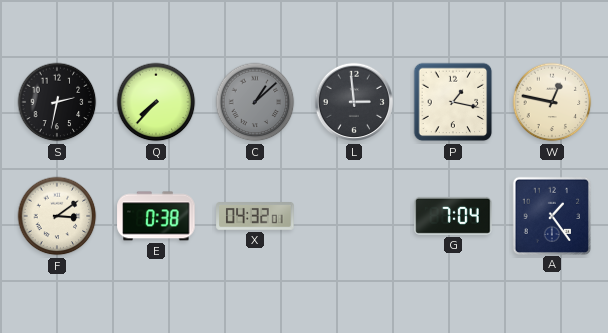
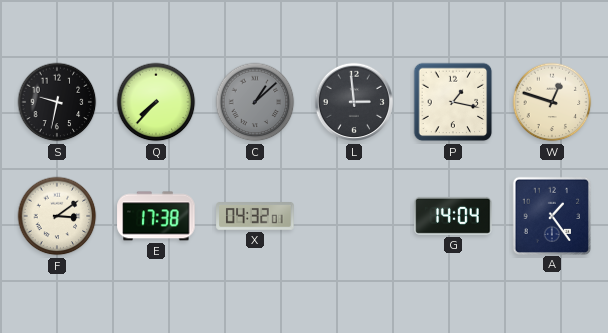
S: 2:32 -> 9:32 (57, 102)
W: 12:47 -> 12:48 (552, 102)
E: 0:38 -> 17:38 (156, 216)
G: 7:04 -> 14:04 (453, 216)
